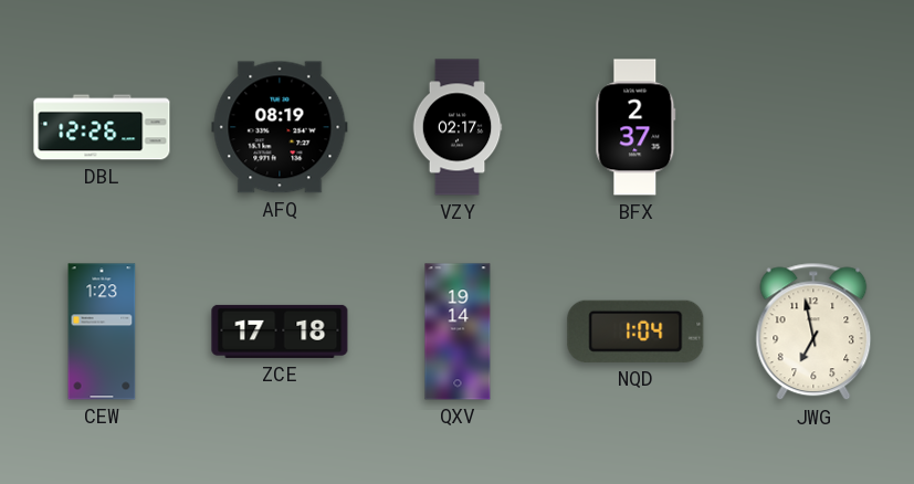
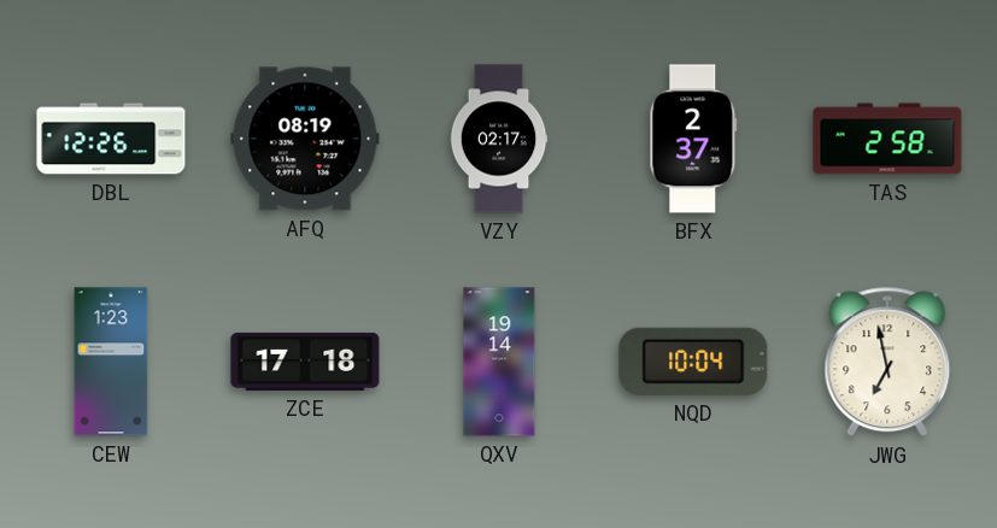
TAS: none -> 2:58 (887, 139)
NQD: 1:04 -> 10:04 (693, 362)
